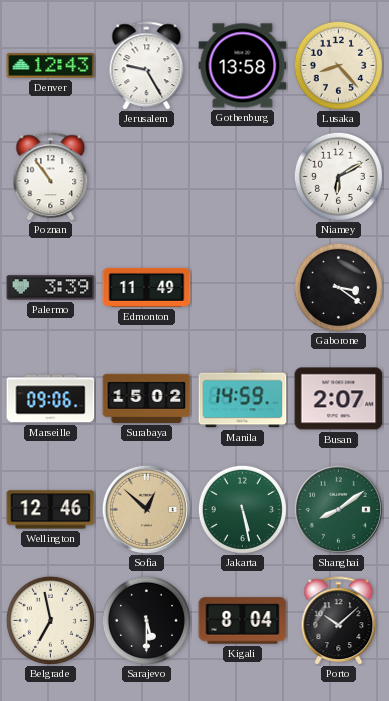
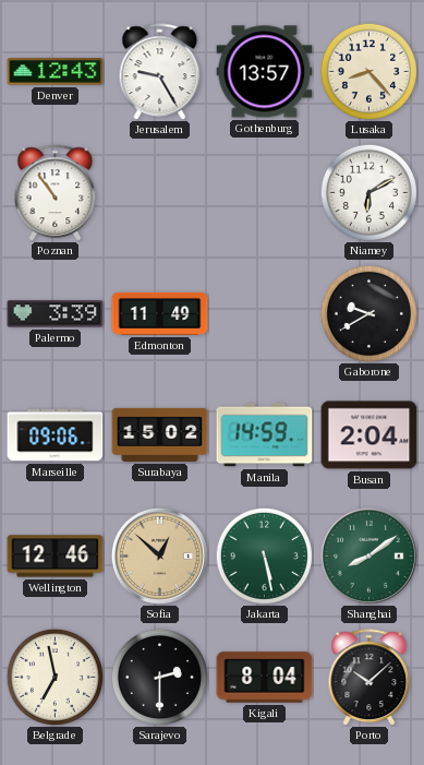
Gothenburg: 13:58 -> 13:57 (265, 72)
Gaborone: 3:21 -> 9:40 (368, 313)
Busan: 2:07 -> 2:04 (370, 435)
Sarajevo: 5:30 -> 2:30 (159, 677)
